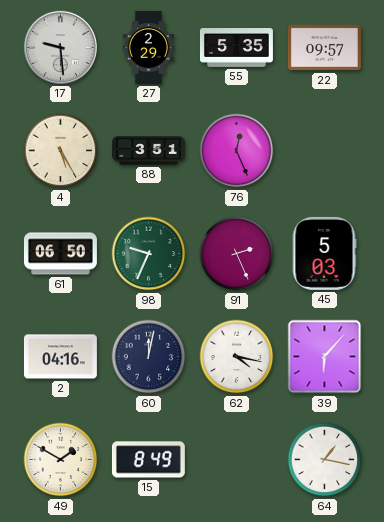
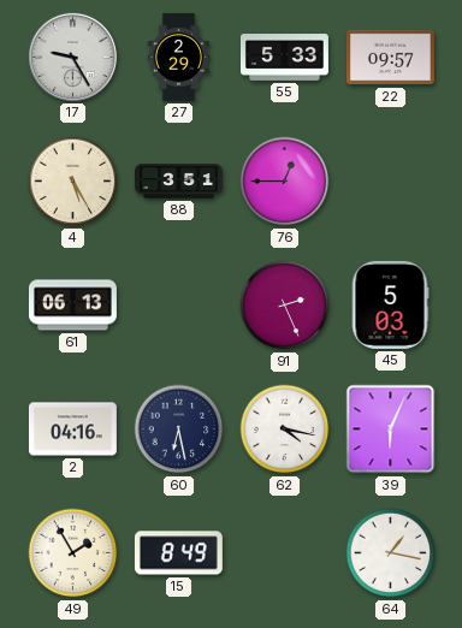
17: 9:29 -> 9:25 (72, 57)
55: 5:35 -> 5:33 (284, 58)
76: 12:26 -> 12:45 (285, 182)
61: 06:50 -> 06:13 (72, 306)
98: 9:34 -> none (149, 254)
60: 12:02 -> 6:28 (179, 429)
39: 6:07 -> 6:04 (391, 429)
49: 1:50 -> 1:55 (73, 553)
